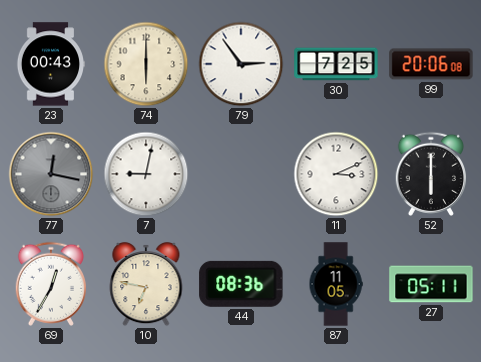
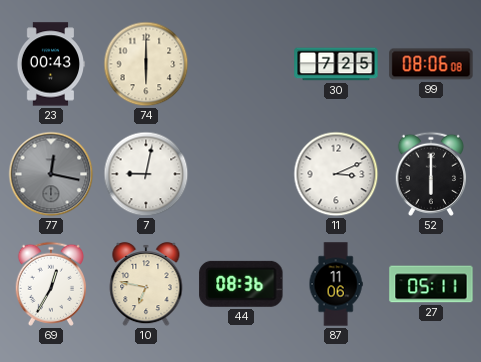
79: 2:54 -> none (241, 64)
99: 20:06 -> 08:06 (431, 64)
87: 11:05 -> 11:06 (336, 284)
